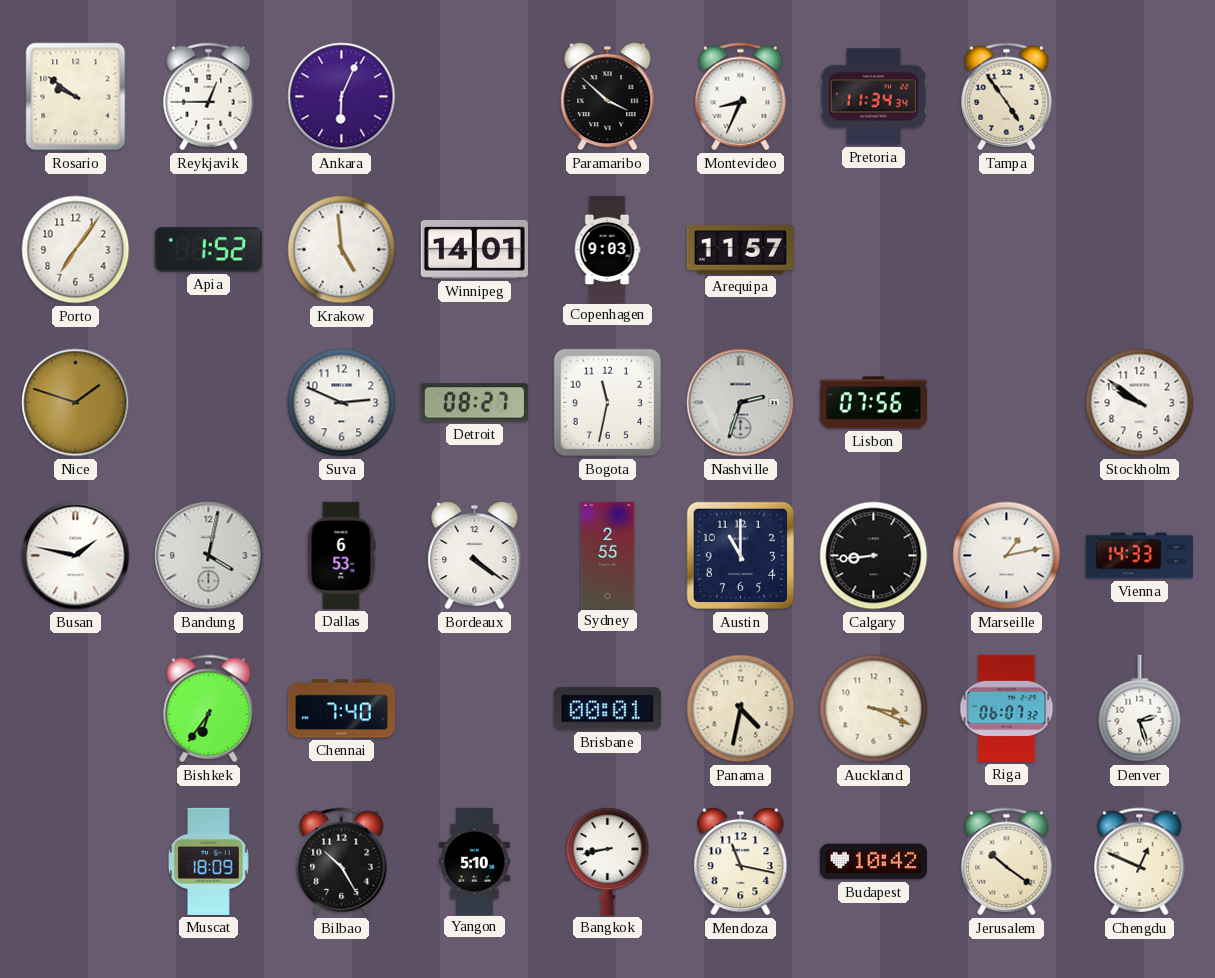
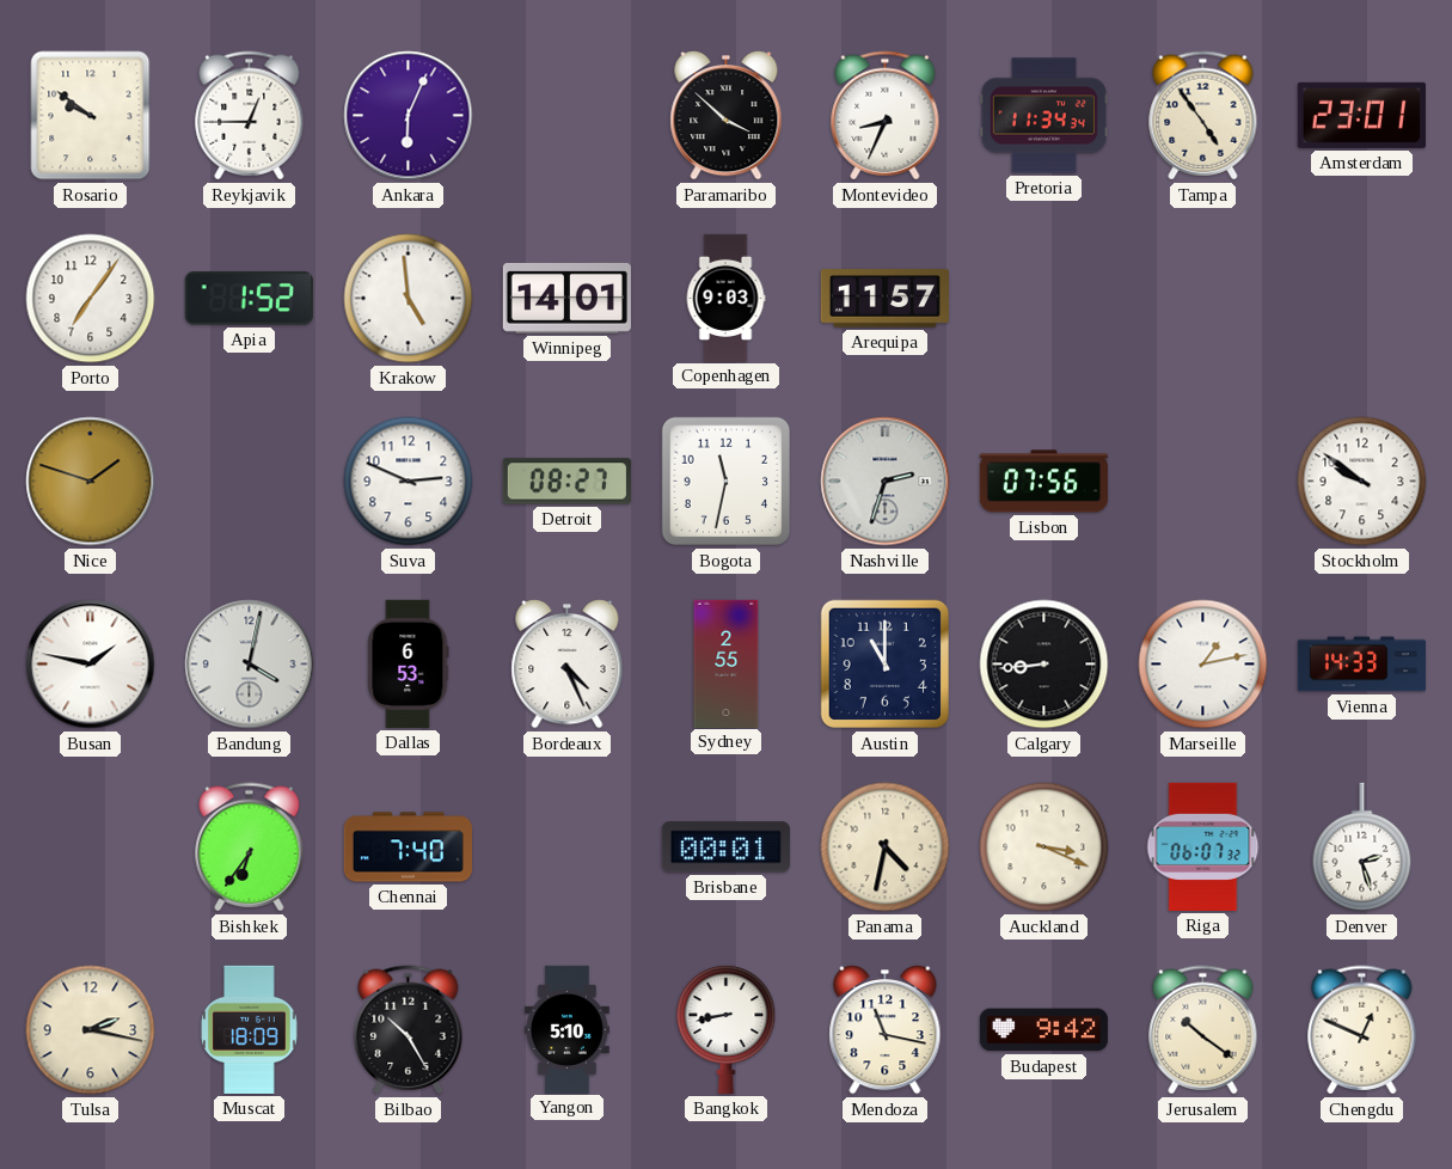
Amsterdam: none -> 23:01 (1361, 115)
Bordeaux: 4:21 -> 4:26 (568, 665)
Tulsa: none -> 2:17 (91, 1030)
Budapest: 10:42 -> 9:42 (1043, 1030)
